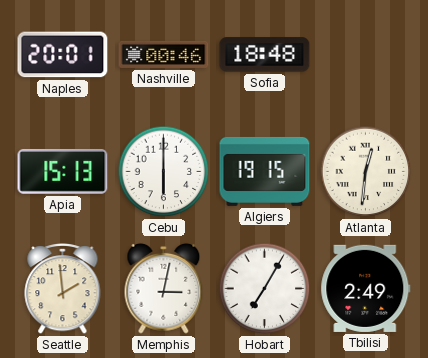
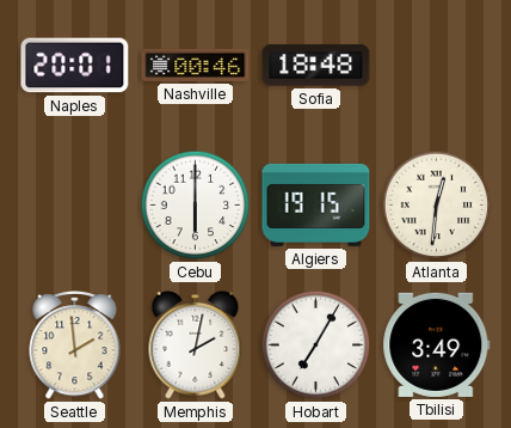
Apia: 15:13 -> none (63, 171)
Memphis: 3:02 -> 2:02 (196, 344)
Tbilisi: 2:49 -> 3:49 (437, 344)
